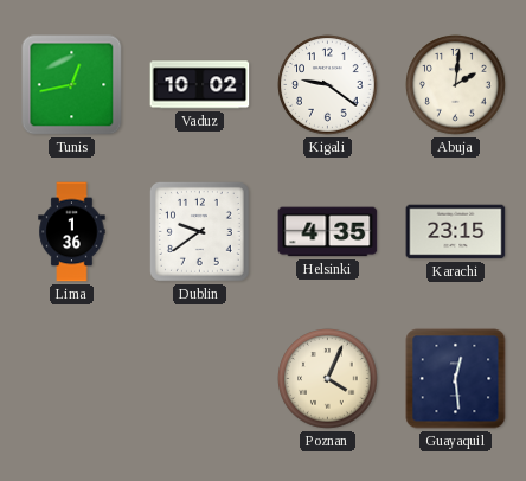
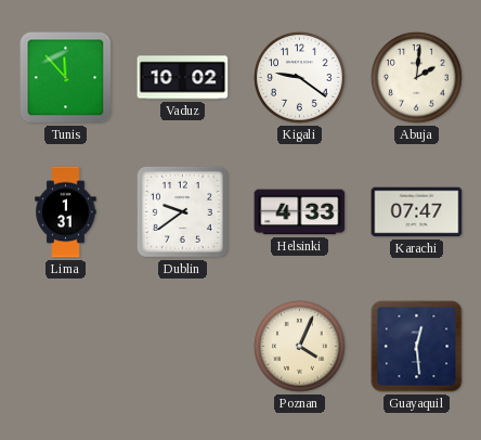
Tunis: 12:43 -> 11:53 (66, 78)
Lima: 1:36 -> 1:31 (66, 212)
Helsinki: 4:35 -> 4:33 (300, 212)
Karachi: 23:15 -> 07:47 (417, 212)
